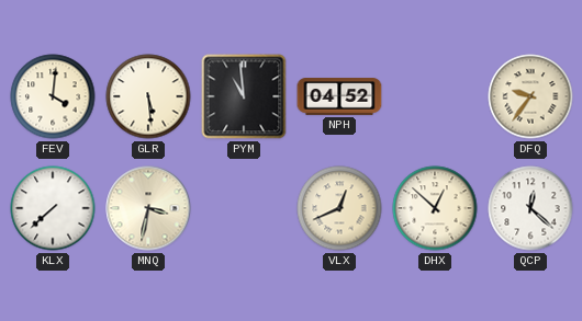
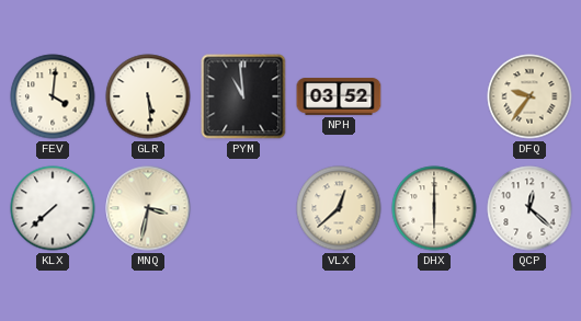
NPH: 04:52 -> 03:52 (339, 96)
VLX: 12:41 -> 12:38 (339, 208)
DHX: 12:52 -> 6:00 (434, 208)
